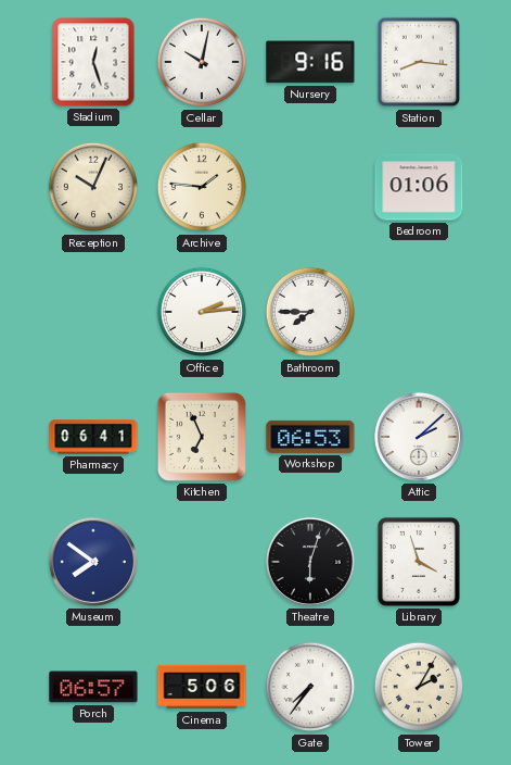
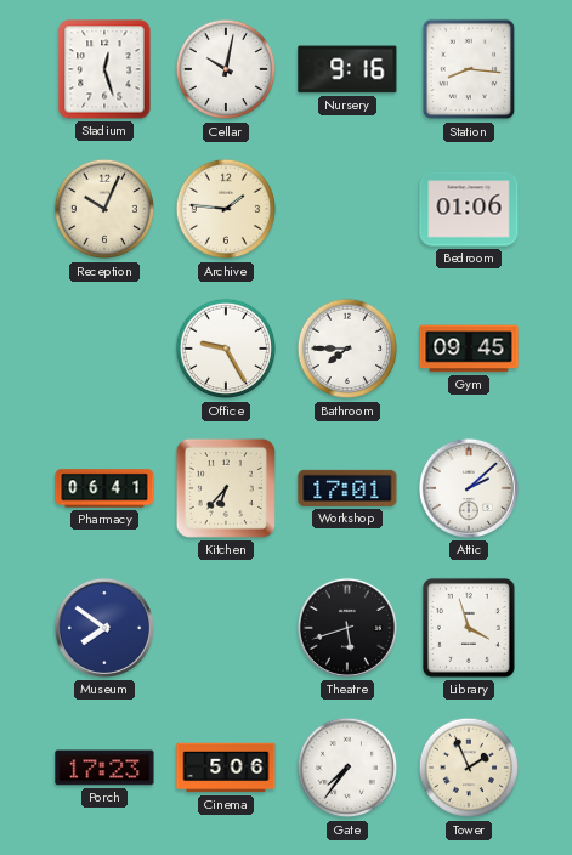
Office: 2:14 -> 9:25 (226, 349)
Gym: none -> 09:45 (469, 349)
Kitchen: 6:56 -> 6:37 (226, 488)
Workshop: 06:53 -> 17:01 (347, 488)
Theatre: 6:03 -> 5:42 (347, 628)
Porch: 06:57 -> 17:23 (104, 768)
Tower: 2:05 -> 1:56 (469, 768)
